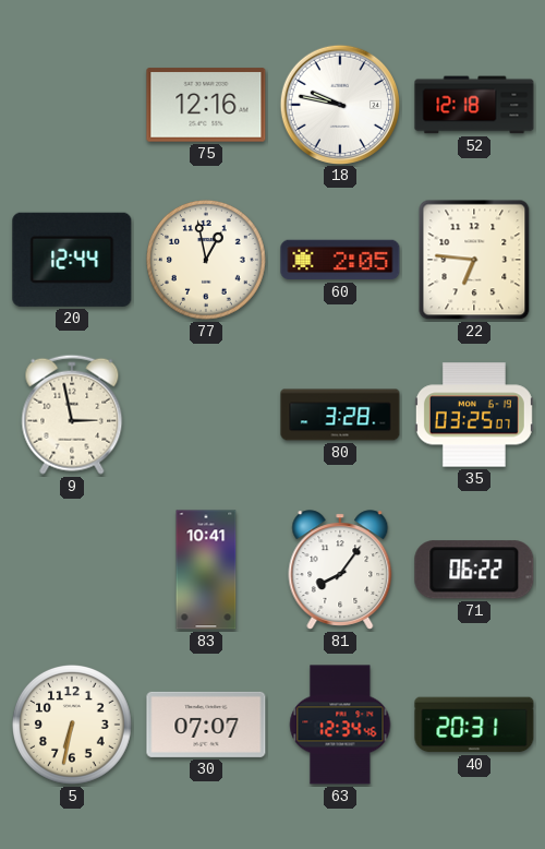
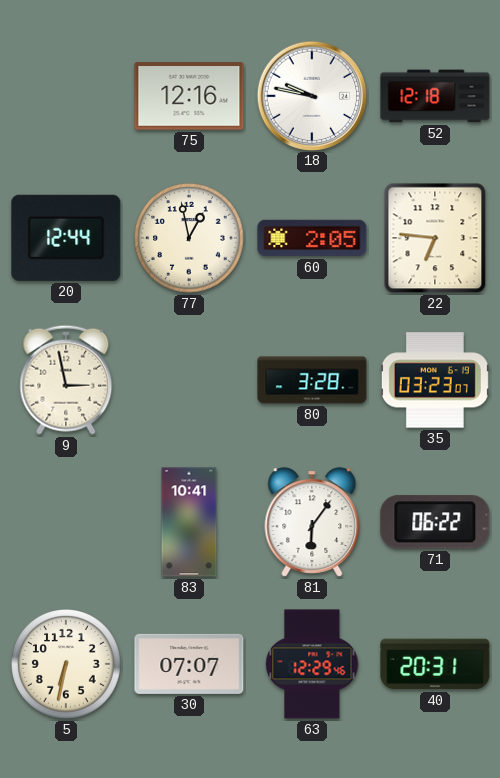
35: 03:25 -> 03:23 (435, 380)
81: 8:06 -> 6:06 (312, 522)
63: 12:34 -> 12:29 (312, 664)
